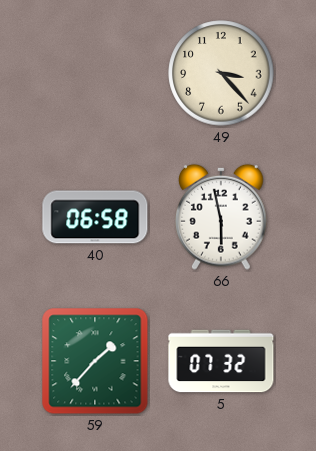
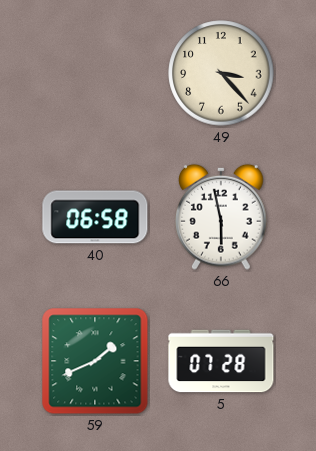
59: 1:37 -> 1:41 (95, 361)
5: 07:32 -> 07:28 (221, 361)
